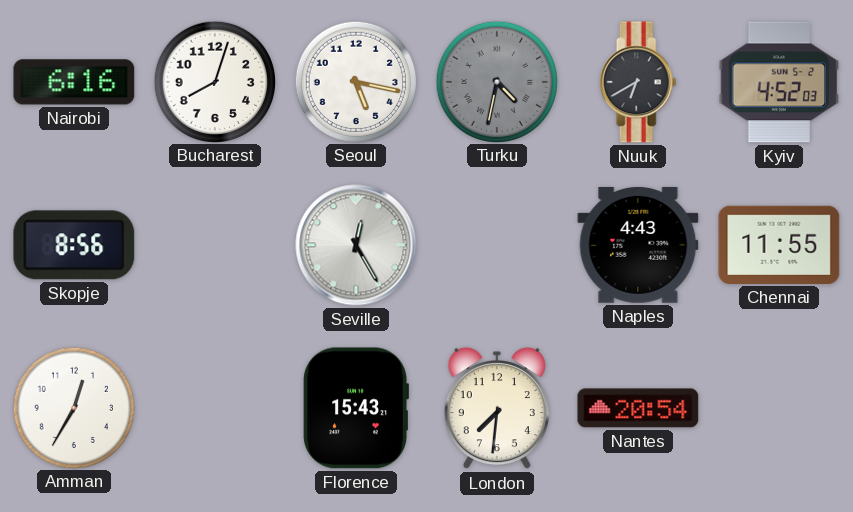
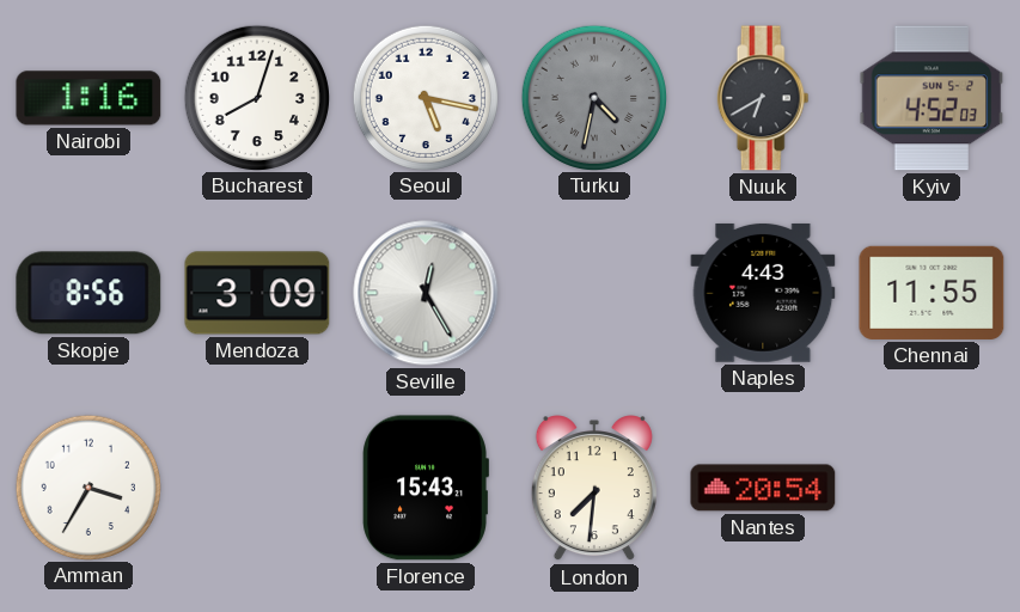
Nairobi: 6:16 -> 1:16 (88, 98)
Mendoza: none -> 3:09 (257, 293)
Amman: 12:35 -> 3:35 (87, 486)
